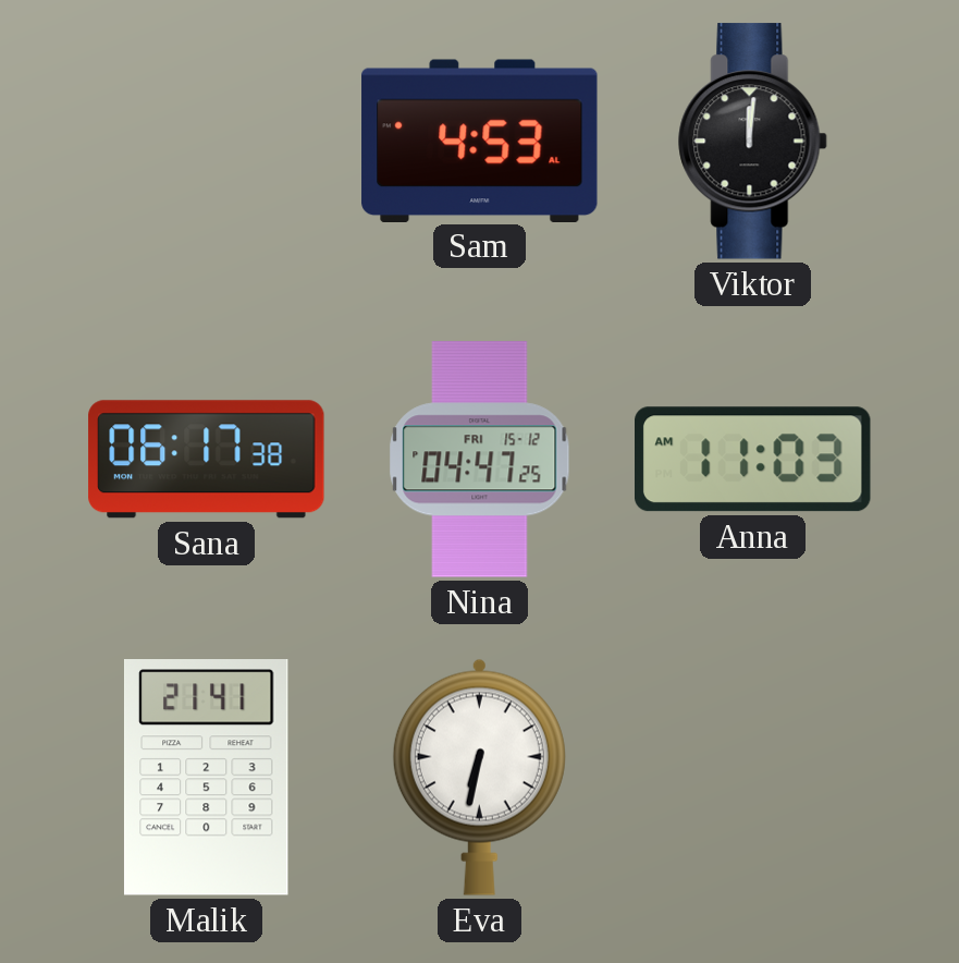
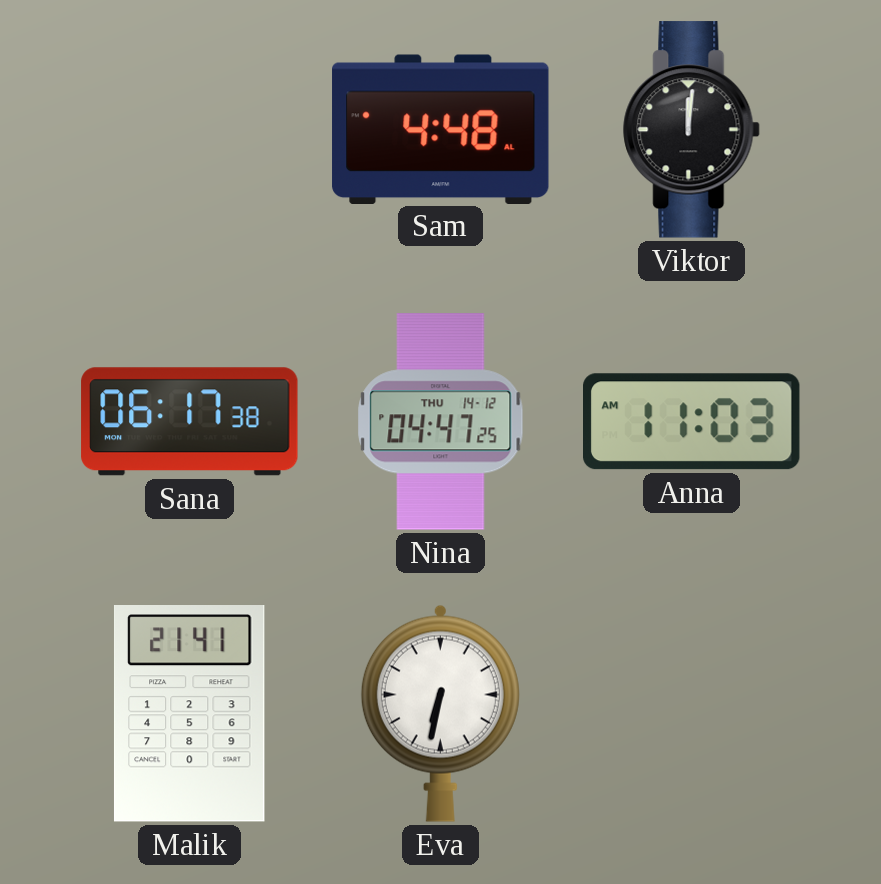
Sam: 4:53 -> 4:48 (441, 129)
Nina date: FRI 15-12 -> THU 14-12 (441, 422)
